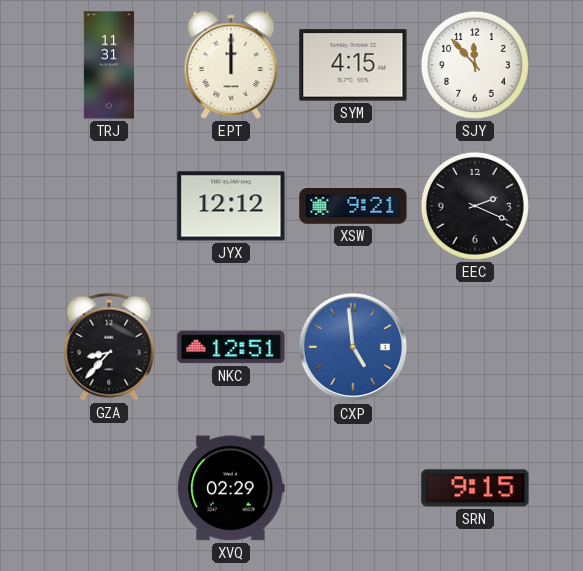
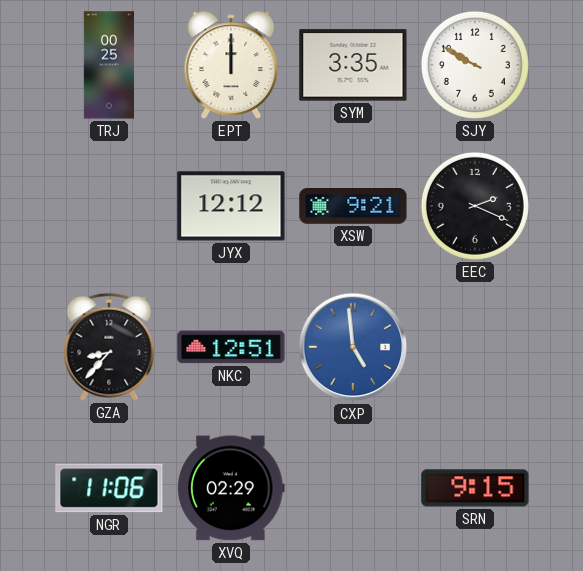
TRJ: 11:31 -> 00:25 (109, 65)
SYM: 4:15 -> 3:35 (353, 65)
SJY: 11:53 -> 9:50 (475, 65)
NGR: none -> 11:06 (109, 488)
